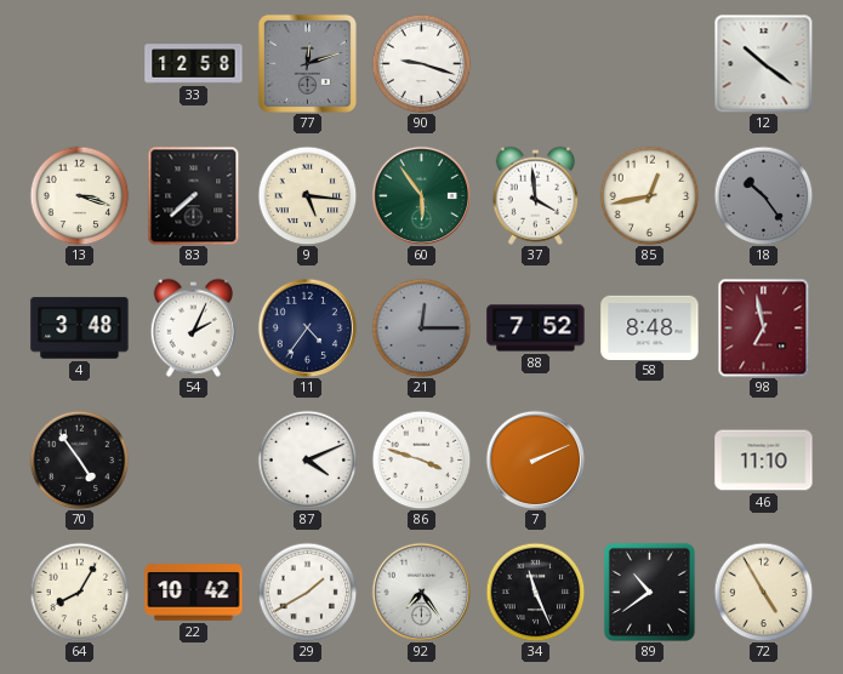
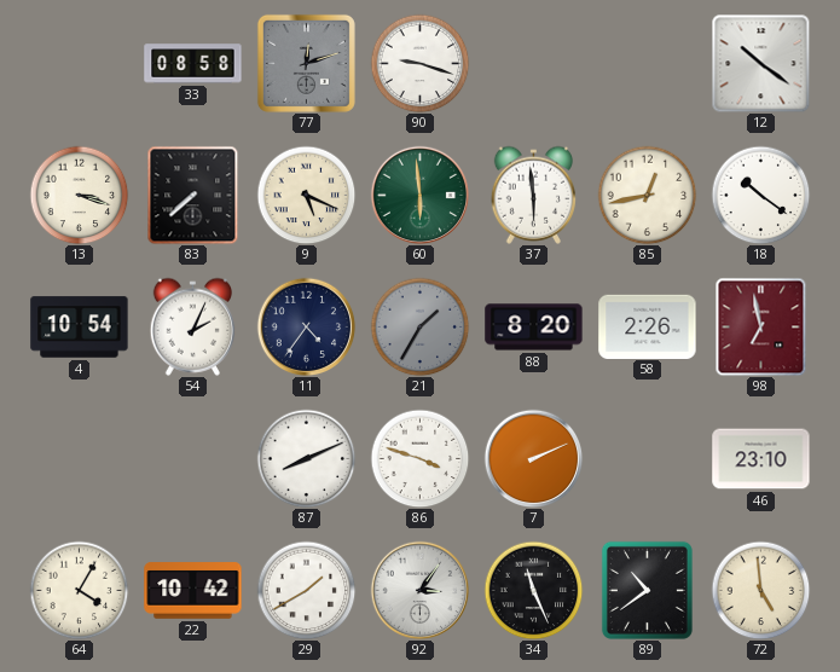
33: 12:58 -> 08:58 (193, 64)
9: 5:16 -> 5:19 (306, 195)
60: 5:54 -> 5:59 (419, 195)
37: 3:59 -> 5:59 (533, 195)
18: 10:24 -> 10:21 (760, 195)
18 dial: grey -> white (760, 195)
4: 3:48 -> 10:54 (80, 328)
21: 12:15 -> 1:35 (419, 326)
88: 7:52 -> 8:20 (534, 328)
58: 8:48 -> 2:26 (648, 326)
70: 4:54 -> none (79, 459)
87: 4:11 -> 8:11 (306, 458)
46: 11:10 -> 23:10 (761, 459)
64: 8:05 -> 4:05 (79, 590)
92: 7:24 -> 3:06 (419, 590)
72: 4:55 -> 4:59 (760, 590)
